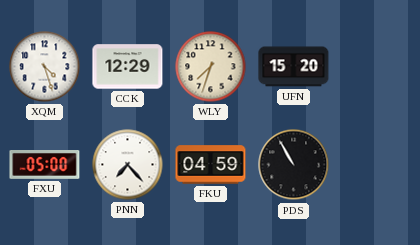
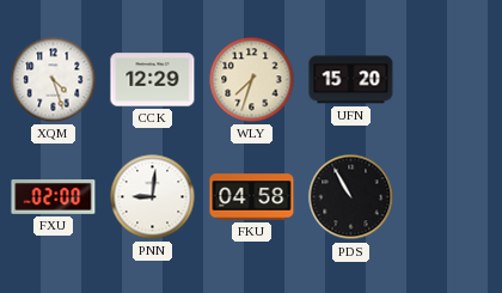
FXU: 05:00 -> 02:00 (54, 197)
PNN: 7:23 -> 9:01 (153, 197)
FKU: 04:59 -> 04:58 (252, 197)
